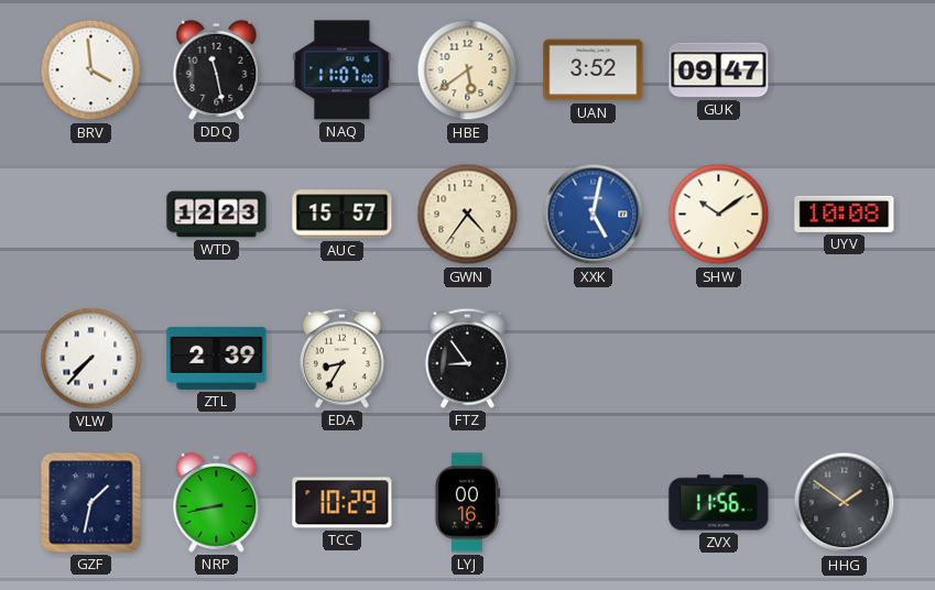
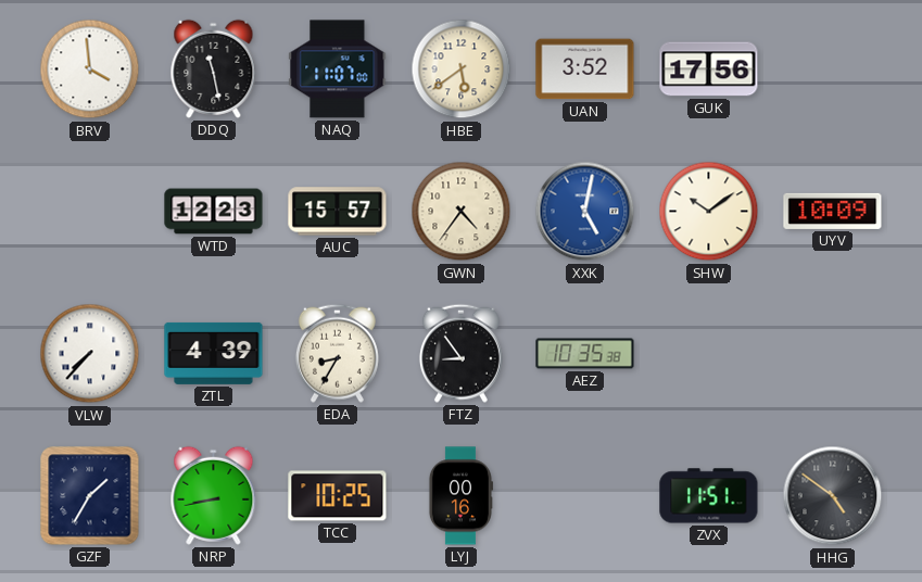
GUK: 09:47 -> 17:56 (709, 69)
UYV: 10:08 -> 10:09 (833, 211)
ZTL: 2:39 -> 4:39 (214, 353)
AEZ: none -> 10:35 (585, 354)
GZF: 1:32 -> 1:35 (90, 496)
TCC: 10:29 -> 10:25 (338, 496)
ZVX: 11:56 -> 11:51 (709, 496)
HHG: 1:51 -> 4:51 (833, 496)
